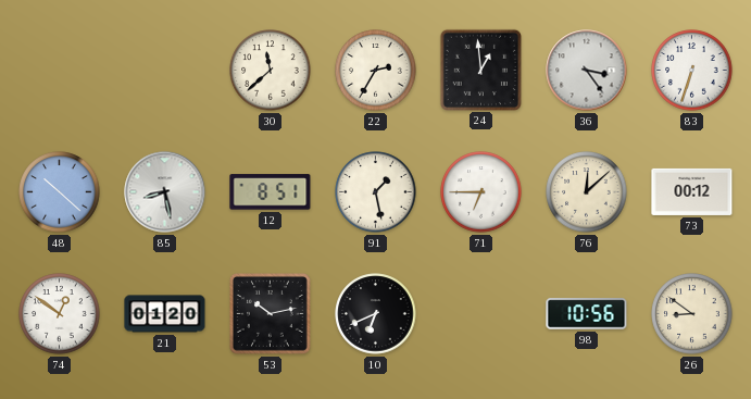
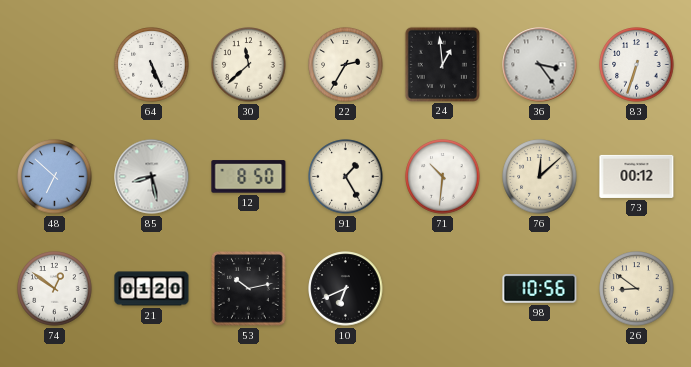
64: none -> 5:26 (152, 65)
48: 10:22 -> 6:52 (55, 177)
12: 8:51 -> 8:50 (249, 177)
91: 1:28 -> 1:25 (346, 177)
71: 6:45 -> 10:31 (443, 177)
